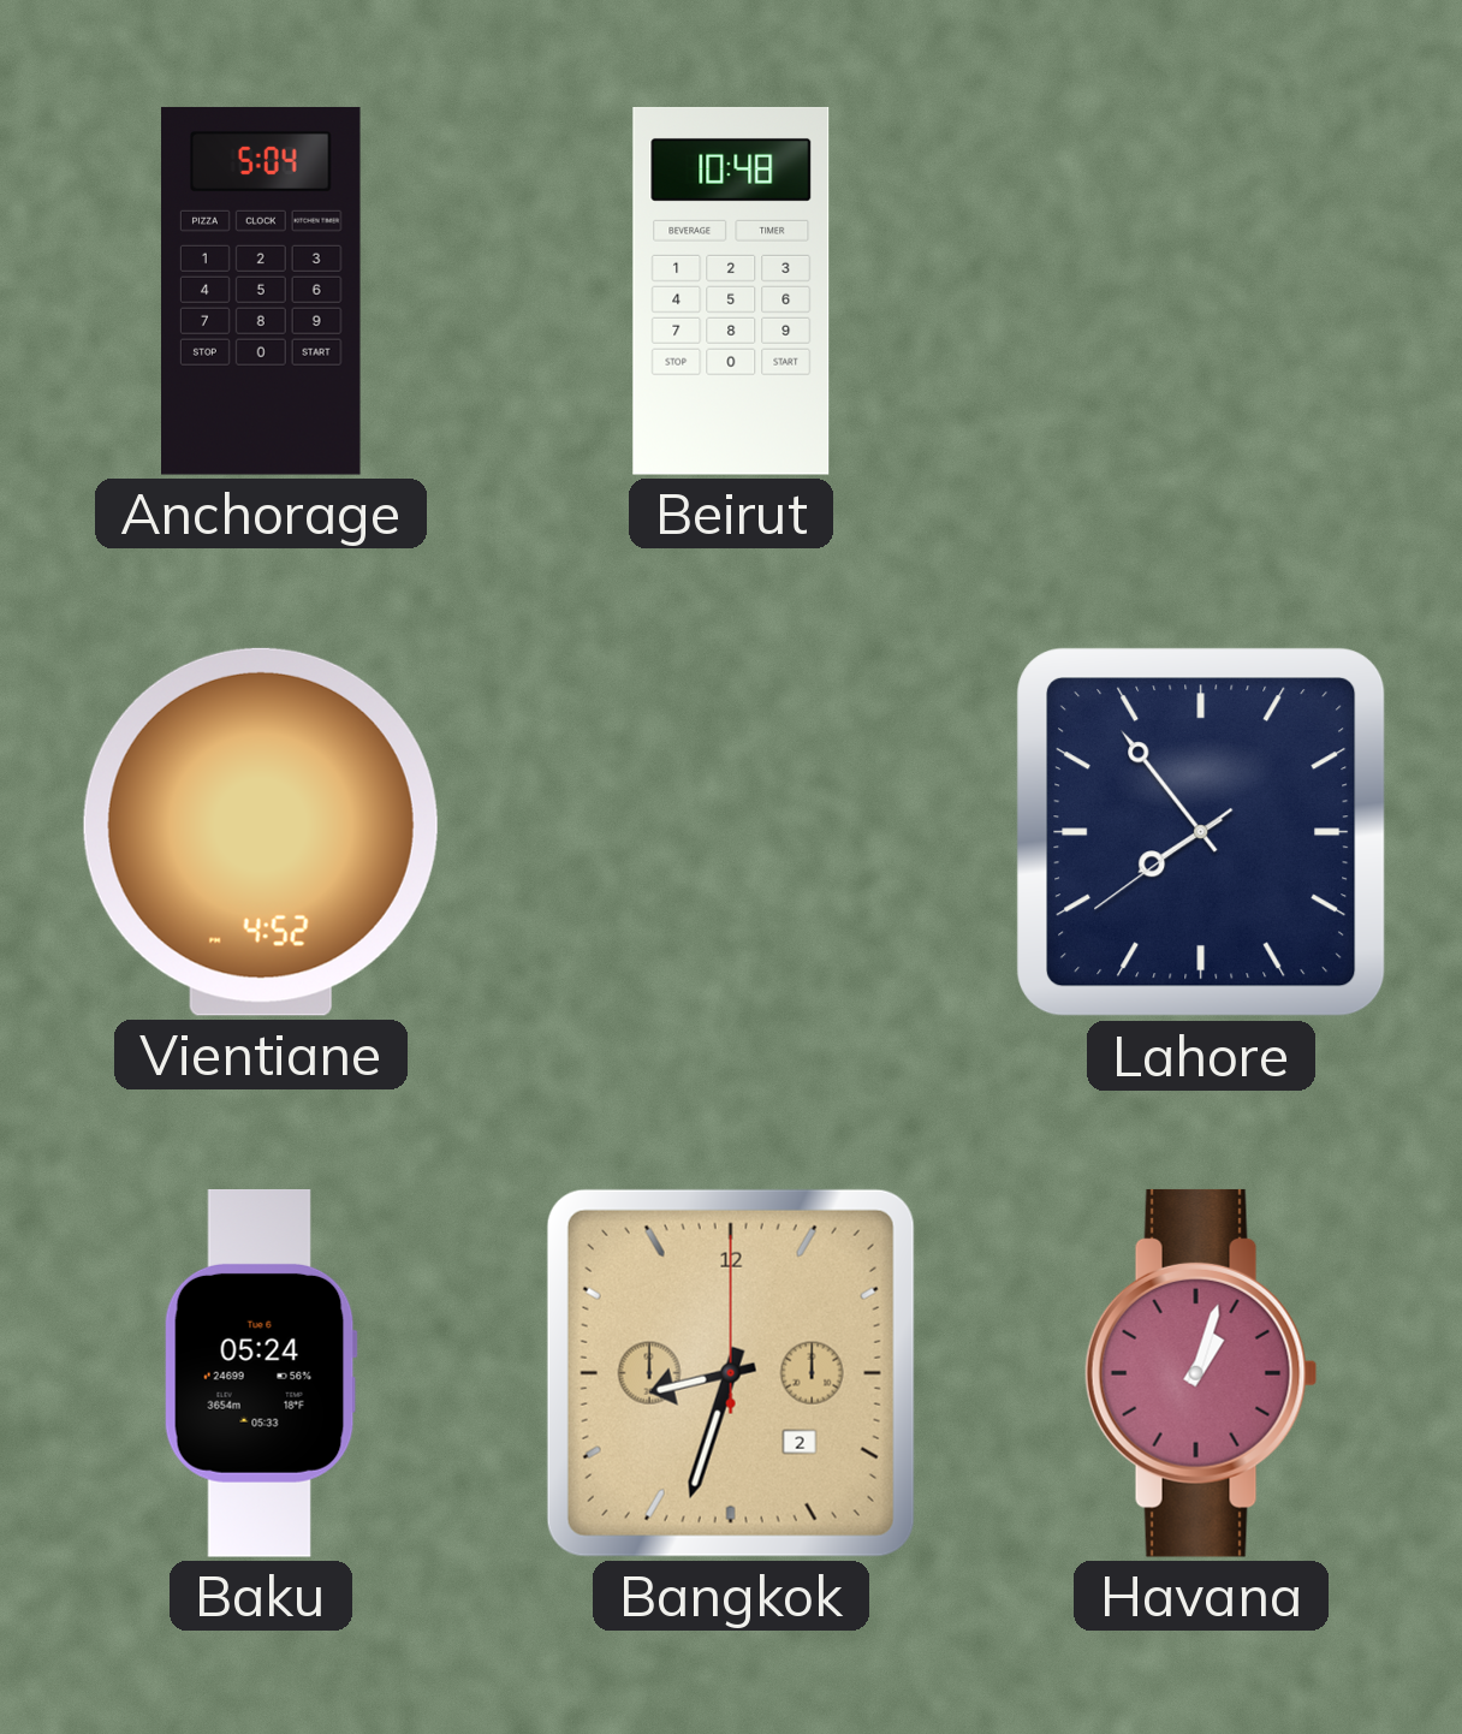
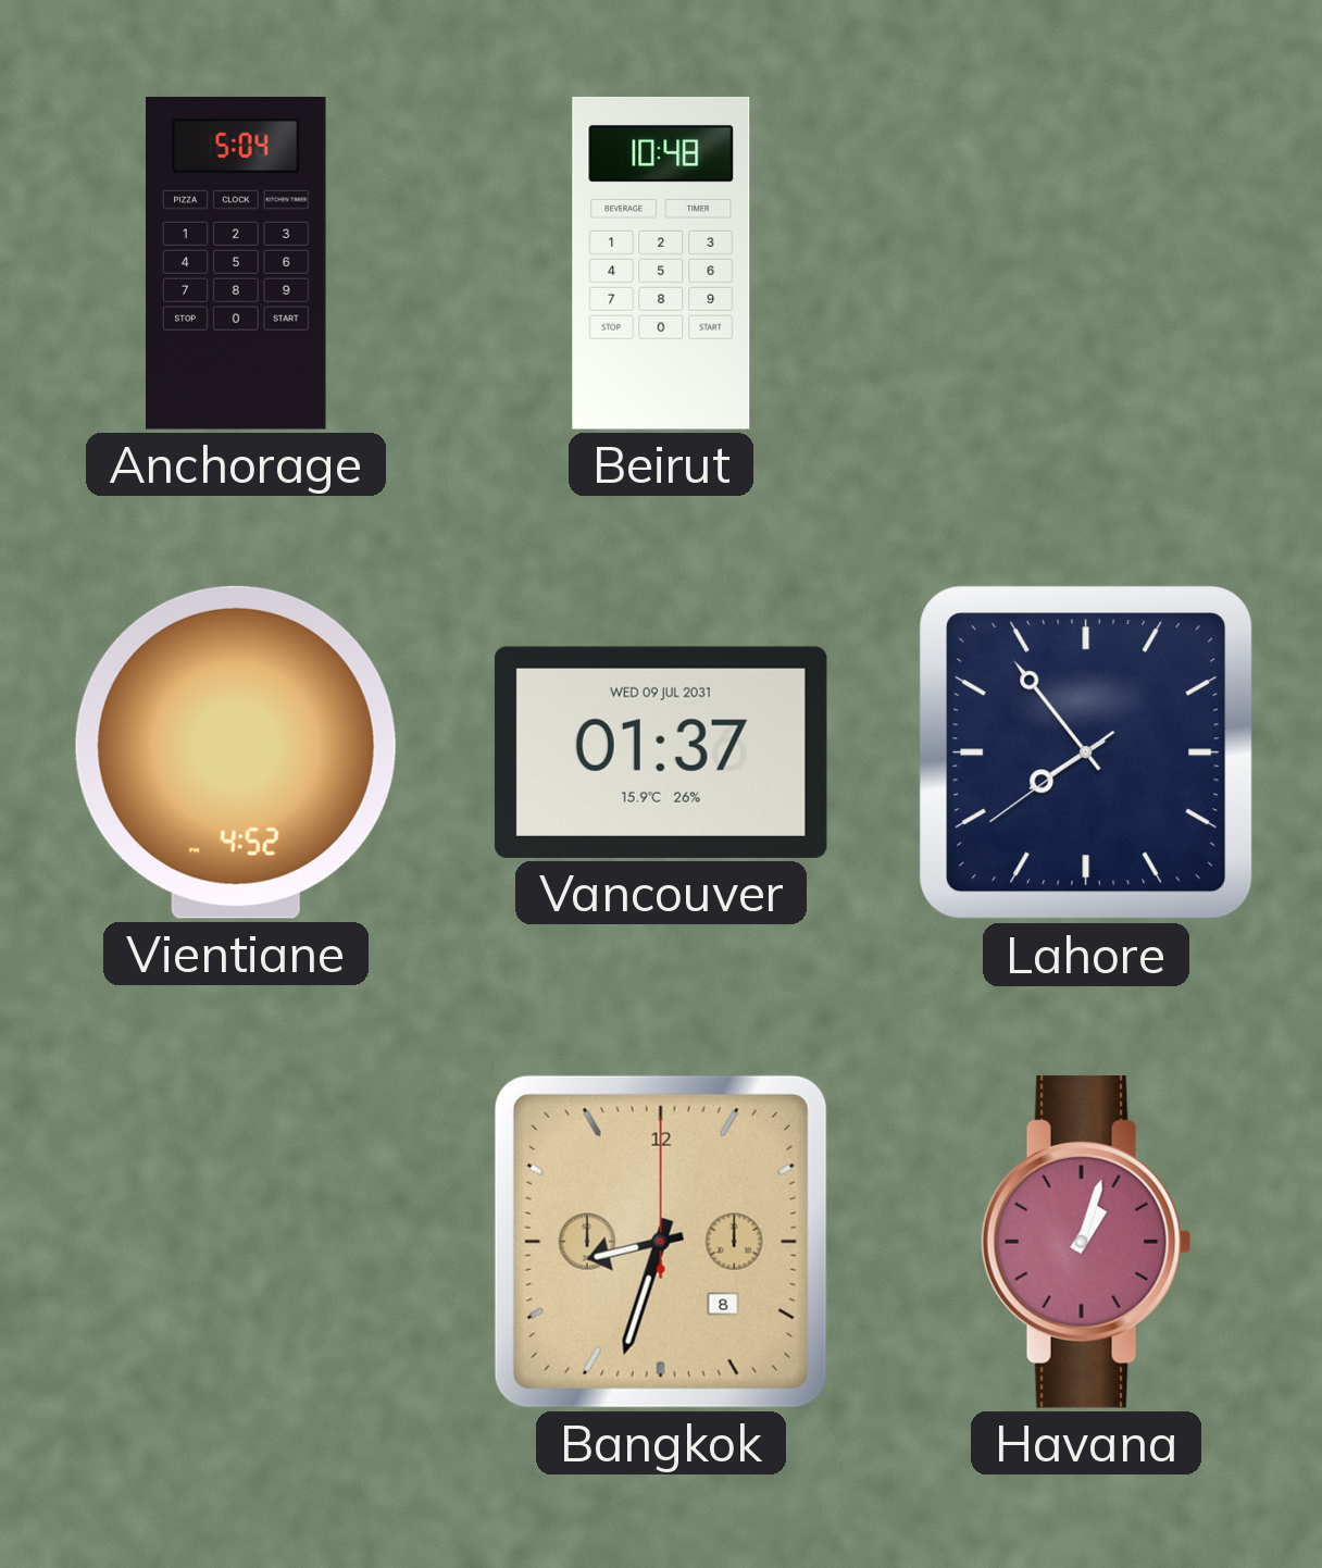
Vancouver: none -> 01:37 (661, 752)
Baku: 05:24 -> none (261, 1373)
Bangkok date: 2 -> 8 (661, 1242)
